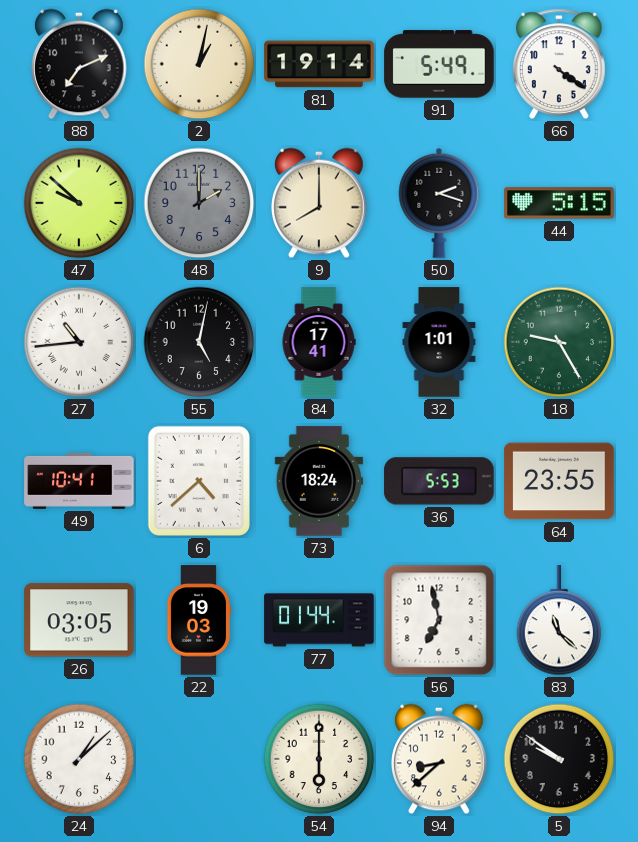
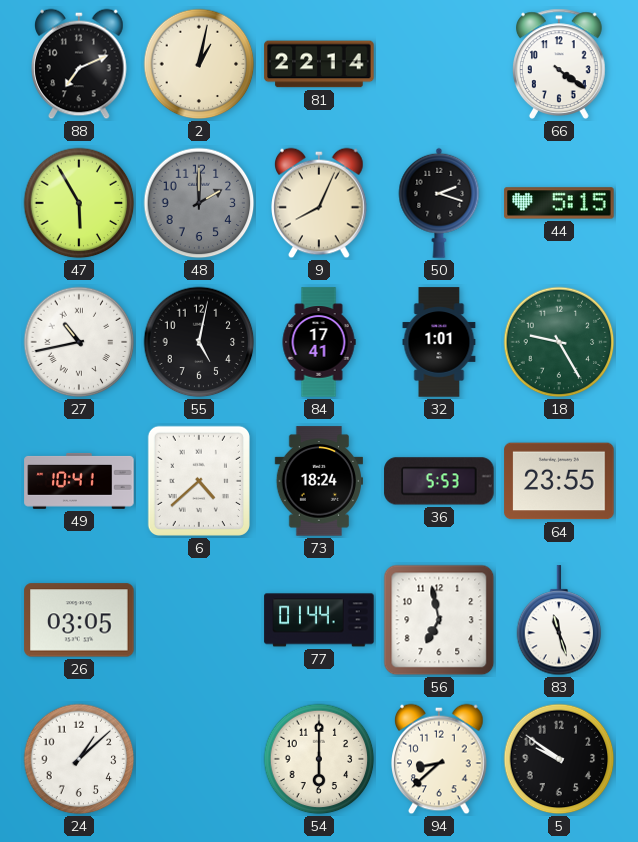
81: 19:14 -> 22:14 (319, 64)
91: 5:49 -> none (439, 64)
47: 9:52 -> 5:55 (79, 203)
9: 8:00 -> 8:04 (319, 203)
27: 10:44 -> 10:43 (79, 342)
22: 19:03 -> none (198, 620)
83: 11:22 -> 11:27 (559, 621)
